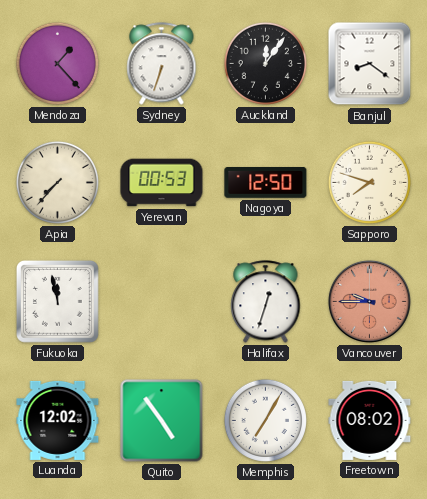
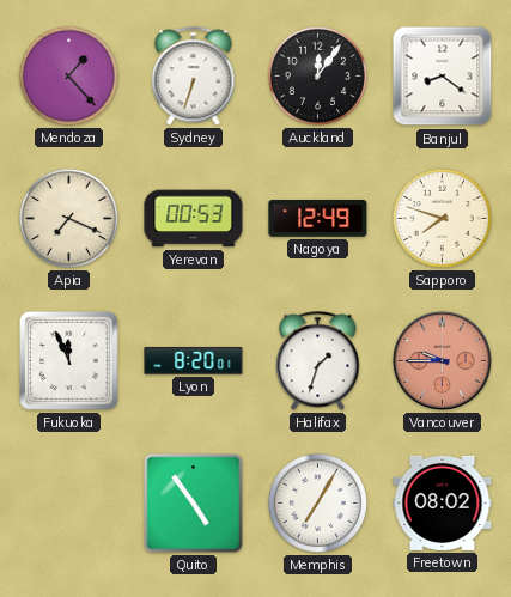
Apia: 7:37 -> 7:19 (68, 218)
Nagoya: 12:50 -> 12:49 (318, 219)
Fukuoka: 11:58 -> 11:56 (68, 360)
Lyon: none -> 8:20 (194, 361)
Halifax: 12:33 -> 1:33 (318, 361)
Luanda: 12:02 -> none (58, 420)
